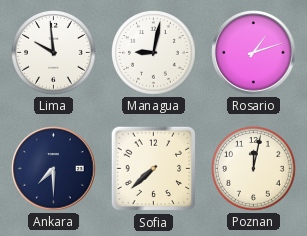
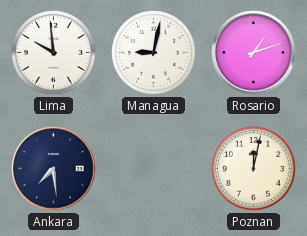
Ankara: 7:30 -> 7:29 (54, 169)
Sofia: 7:38 -> none (154, 169)
